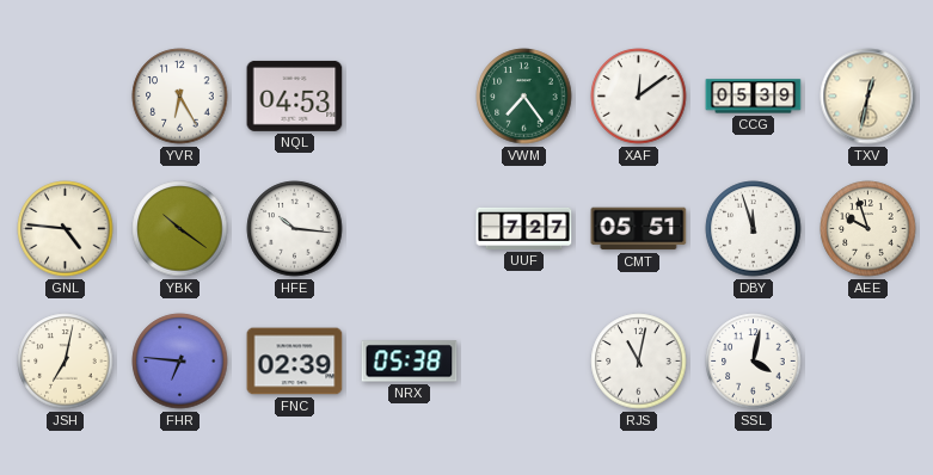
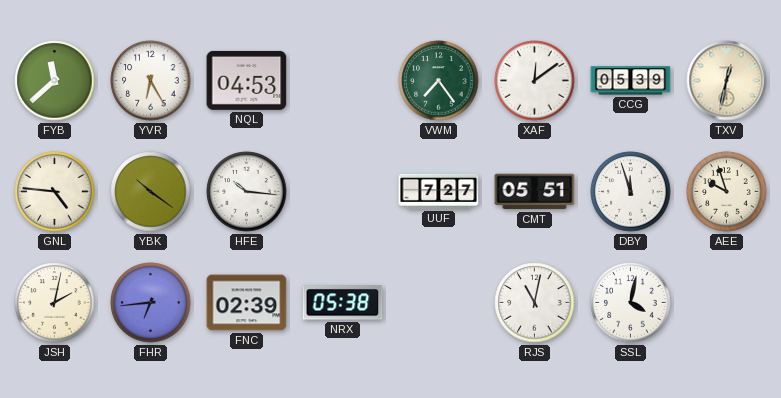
FYB: none -> 11:38 (55, 81)
JSH: 7:02 -> 2:02 (55, 303)
FHR: 6:46 -> 6:44 (151, 303)
